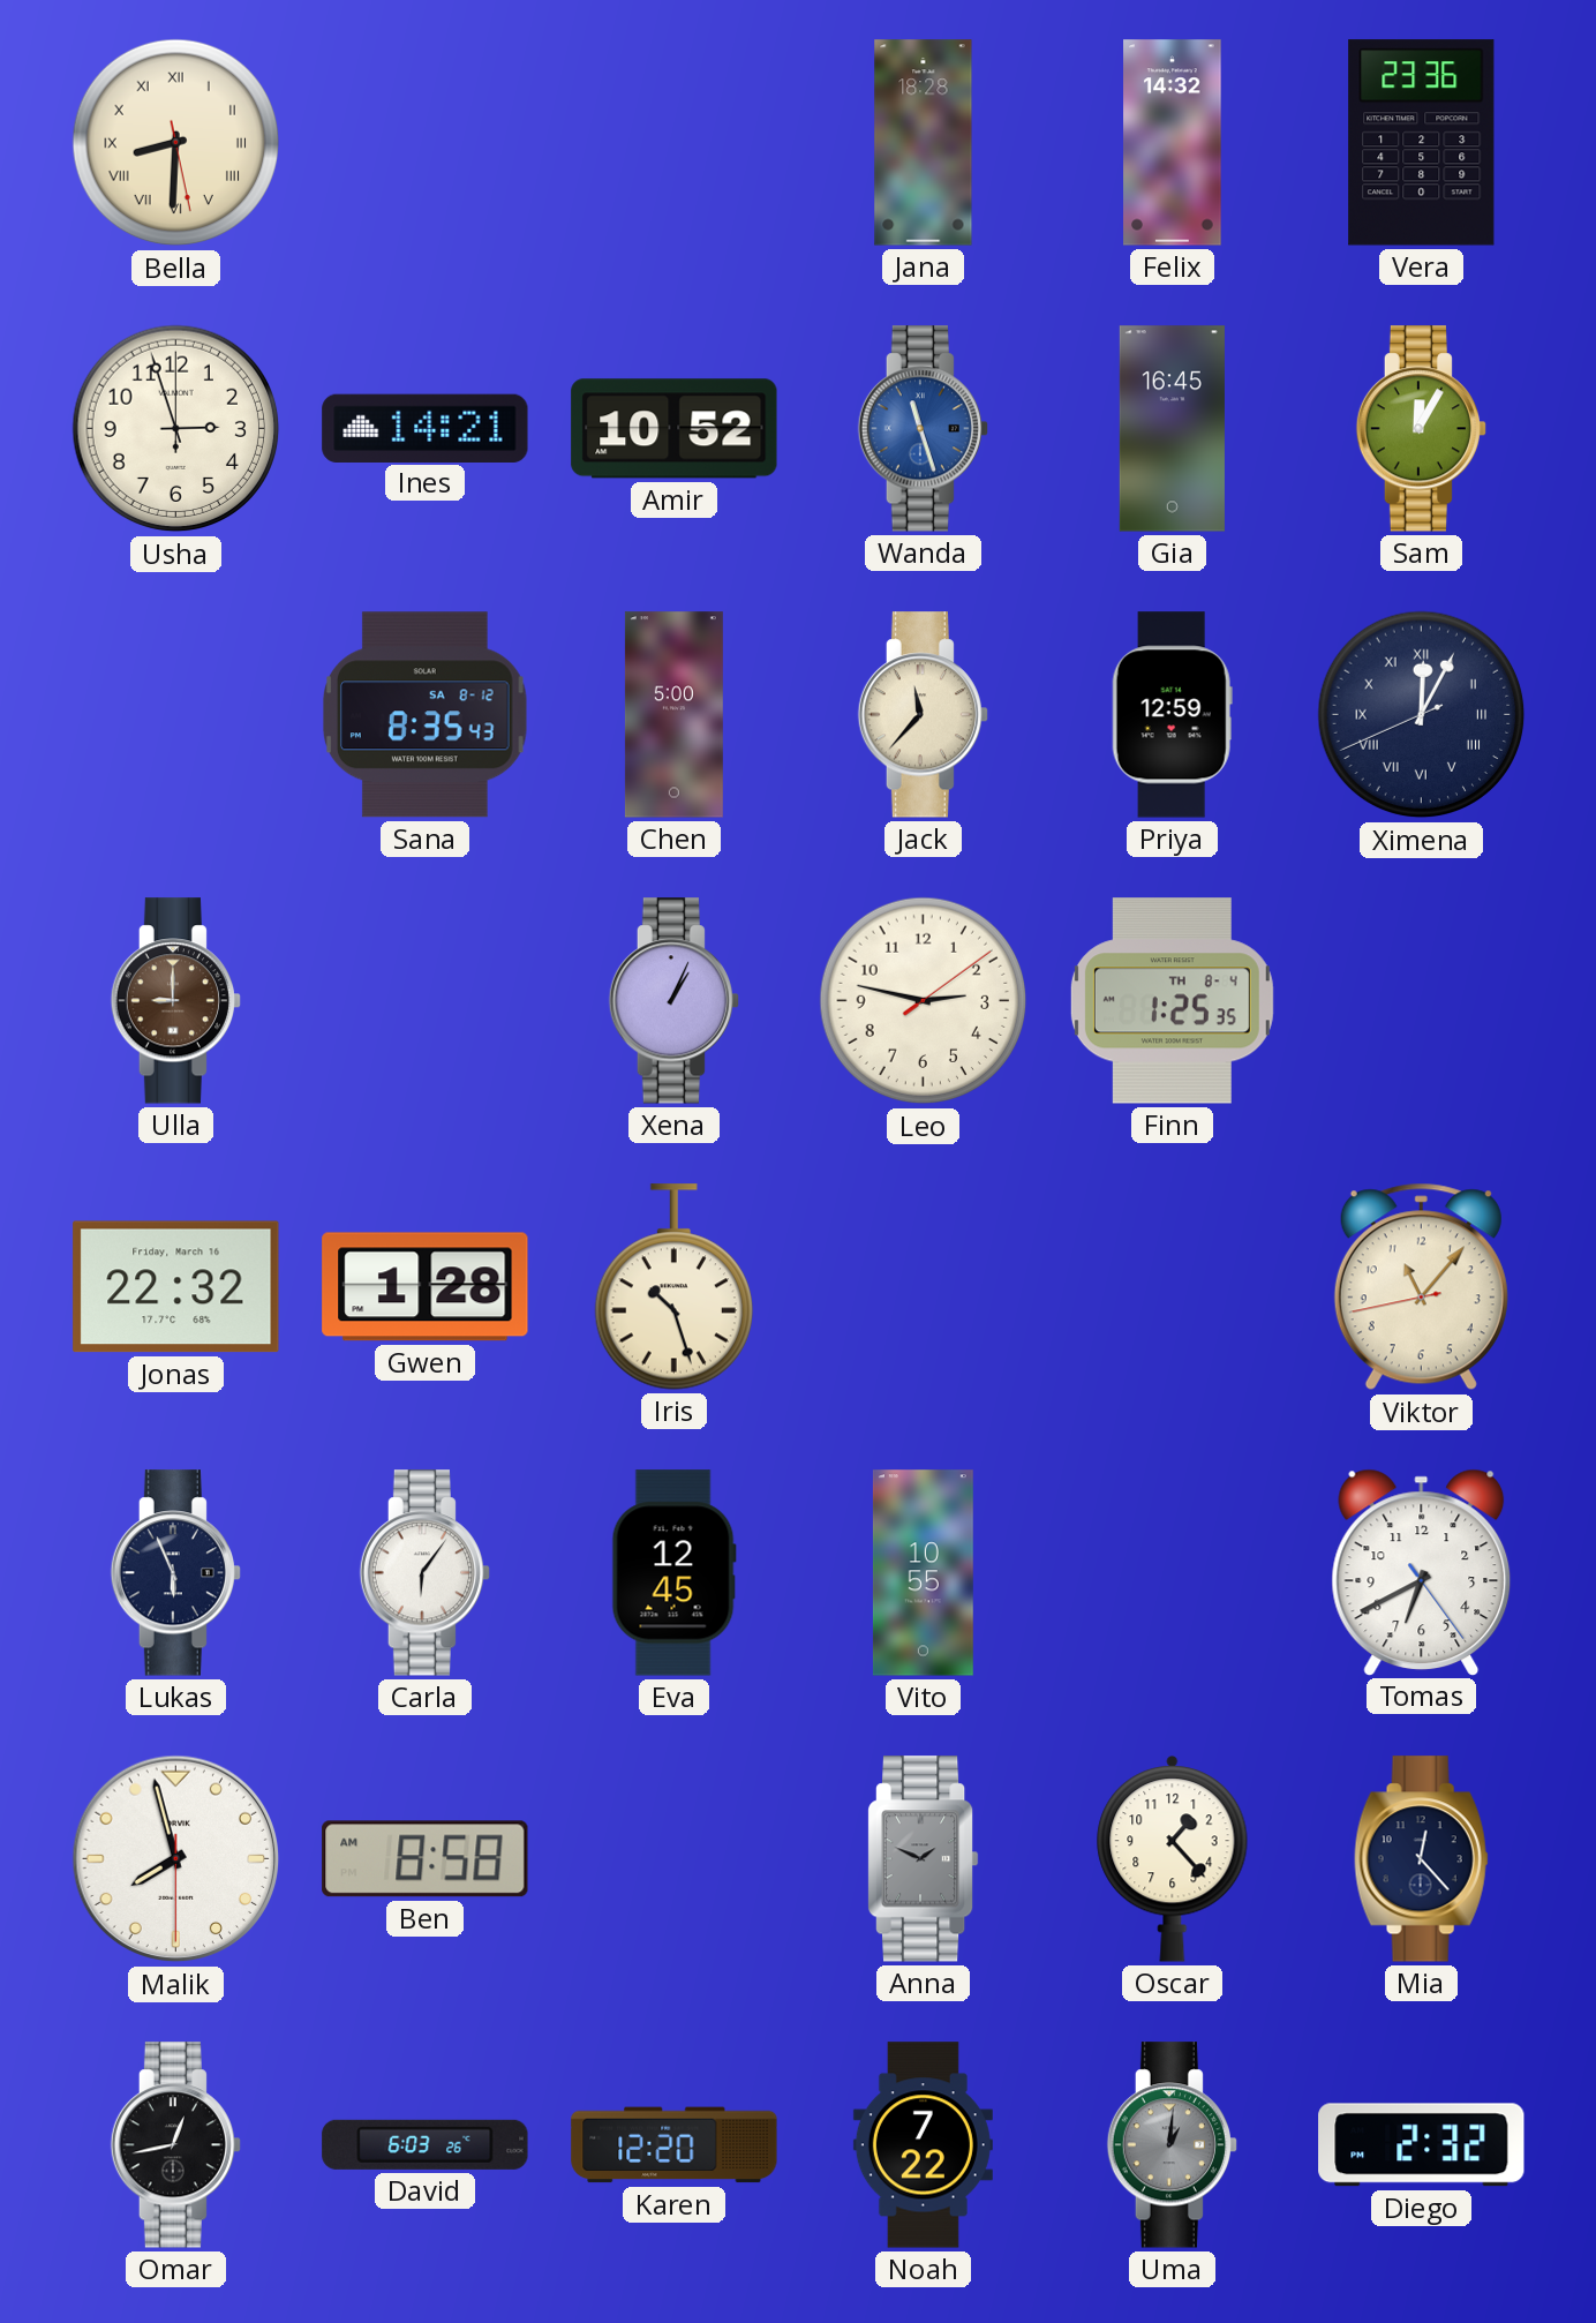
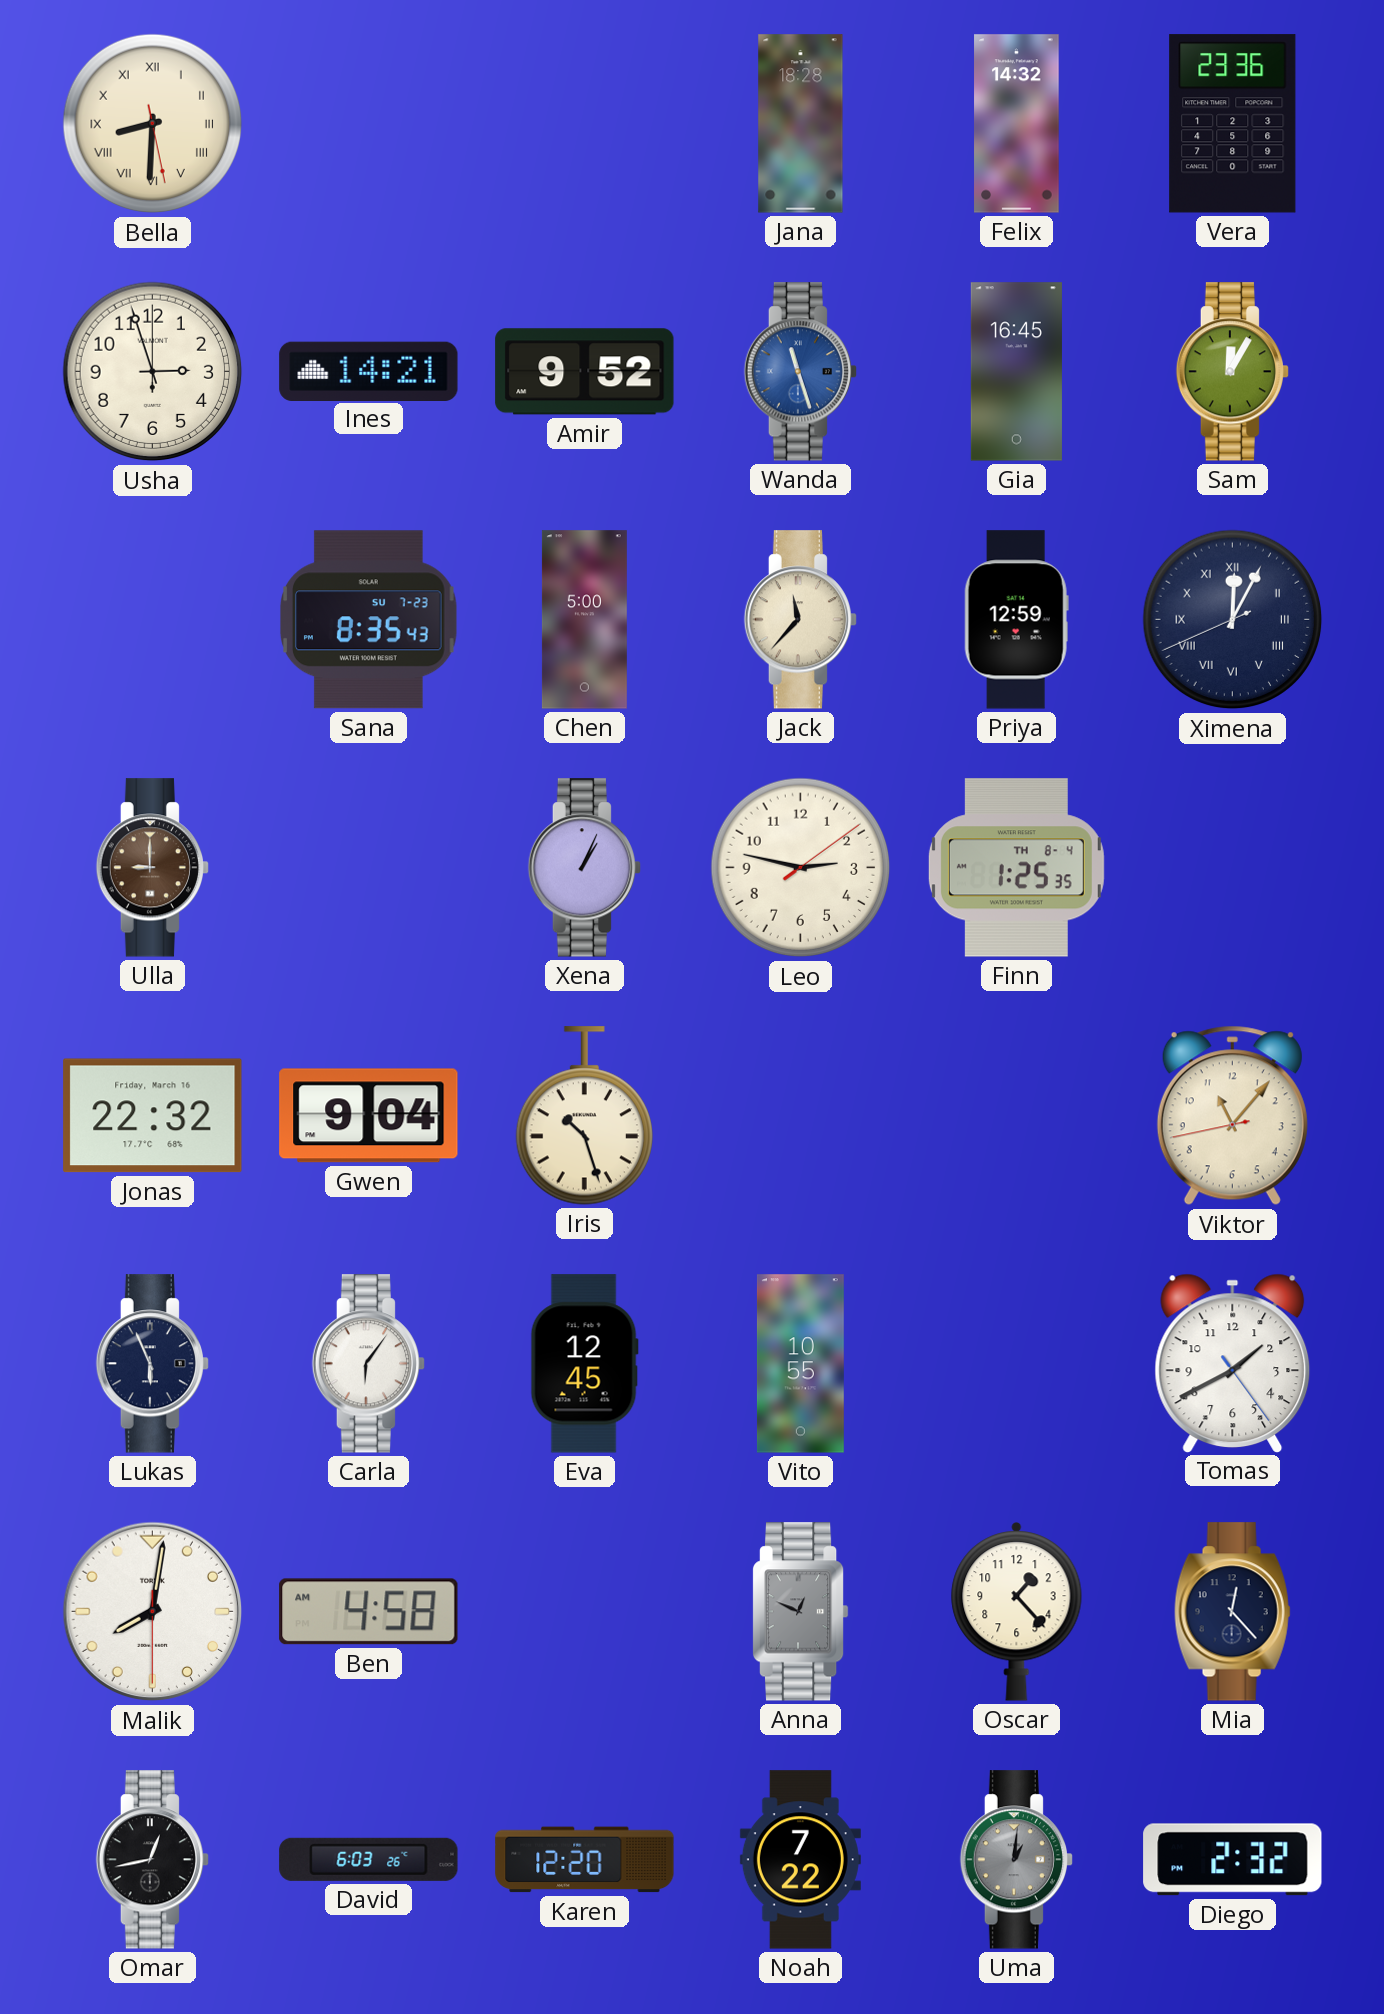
Amir: 10:52 -> 9:52 (585, 372)
Sana date: SA 8-12 -> SU 7-23 (369, 620)
Gwen: 1:28 -> 9:04 (369, 1116)
Tomas: 6:40 -> 1:40 (1233, 1363)
Malik: 7:57 -> 8:01 (153, 1612)
Ben: 8:58 -> 4:58 (369, 1612)
Anna: 1:49 -> 12:49 (800, 1612)
